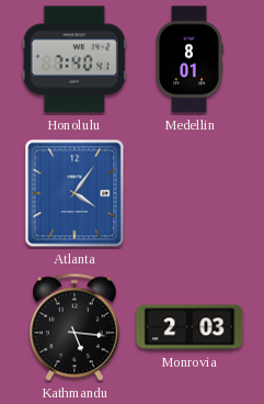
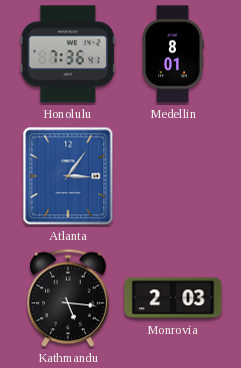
Honolulu: 7:40 -> 7:36 (68, 54)
Atlanta: 4:06 -> 3:06 (68, 176)
